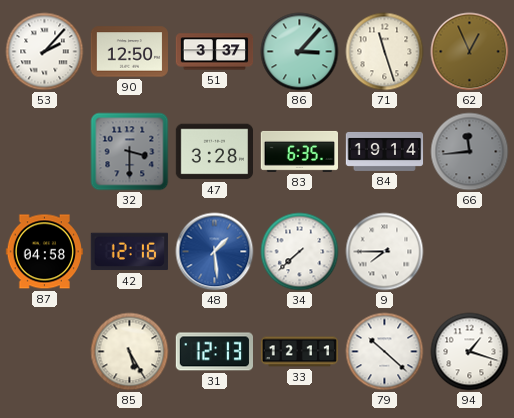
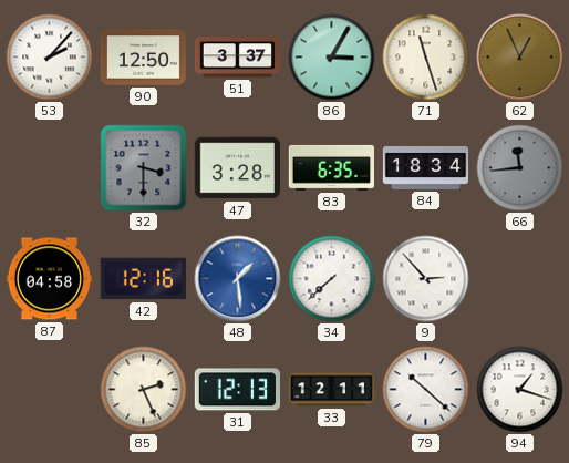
86: 3:07 -> 3:05 (332, 58)
84: 19:14 -> 18:34 (426, 167)
9: 7:45 -> 2:53 (426, 279)
85: 5:25 -> 2:26 (144, 390)
